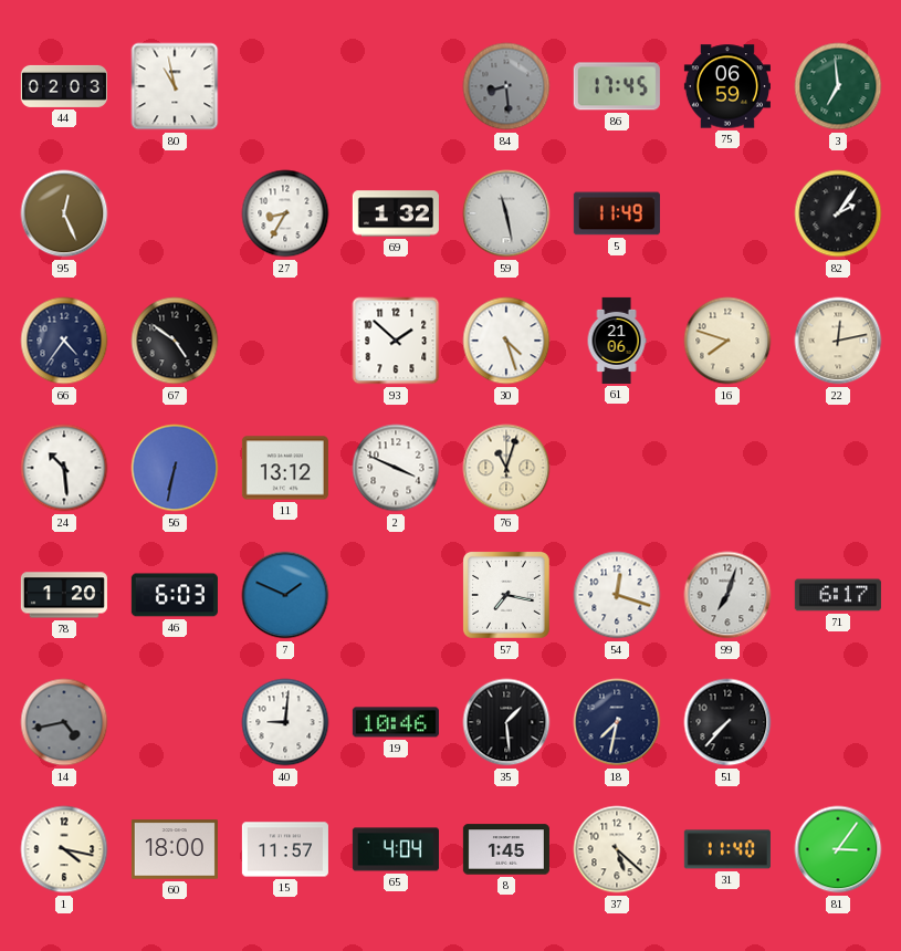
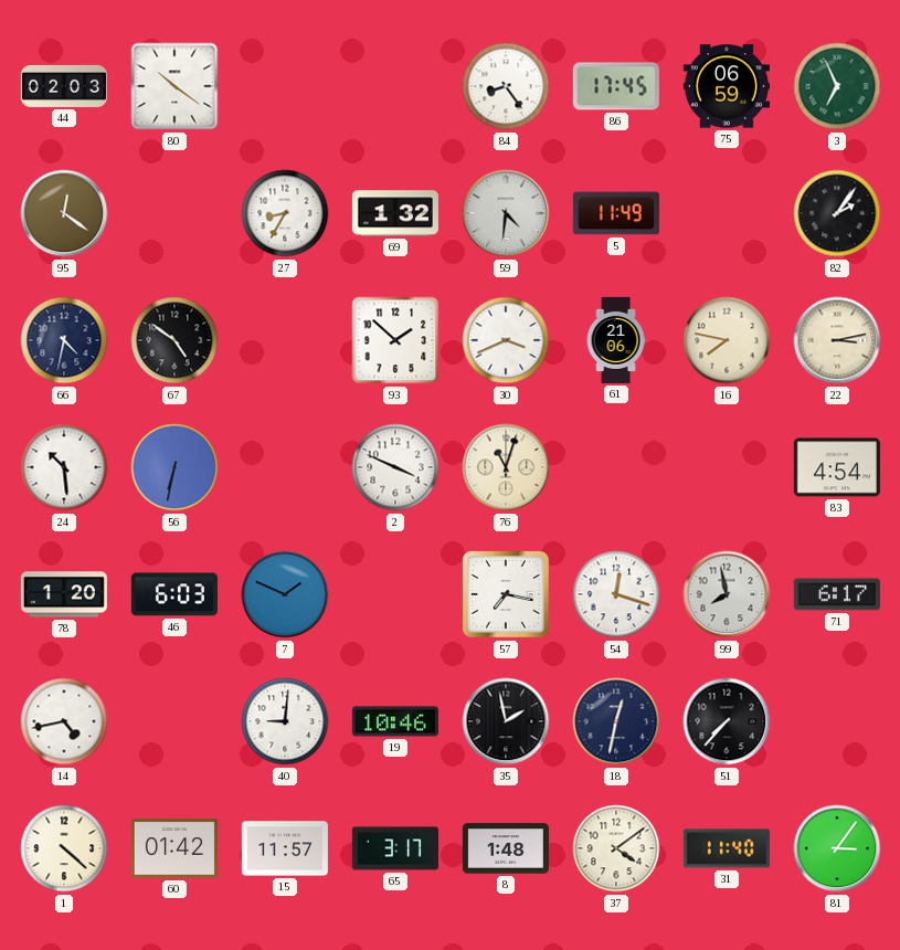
80: 10:58 -> 10:21 (174, 86)
84: 8:29 -> 8:24 (506, 86)
84 dial: grey -> white (506, 86)
3: 6:59 -> 6:56 (837, 86)
95: 12:26 -> 12:21 (64, 213)
59: 11:28 -> 4:31 (506, 213)
66: 4:36 -> 4:32 (64, 340)
30: 4:27 -> 3:41 (506, 340)
16: 7:48 -> 7:47 (727, 340)
22: 12:13 -> 3:13 (837, 340)
11: 13:12 -> none (285, 468)
83: none -> 4:54 (837, 467)
99: 7:03 -> 7:58 (727, 594)
14 dial: grey -> white (64, 721)
35: 1:29 -> 1:58 (506, 721)
18: 7:32 -> 12:32 (616, 721)
1: 4:17 -> 4:22 (64, 848)
60: 18:00 -> 01:42 (174, 848)
65: 4:04 -> 3:17 (395, 848)
8: 1:45 -> 1:48 (506, 848)
37: 5:22 -> 4:09 (616, 848)
